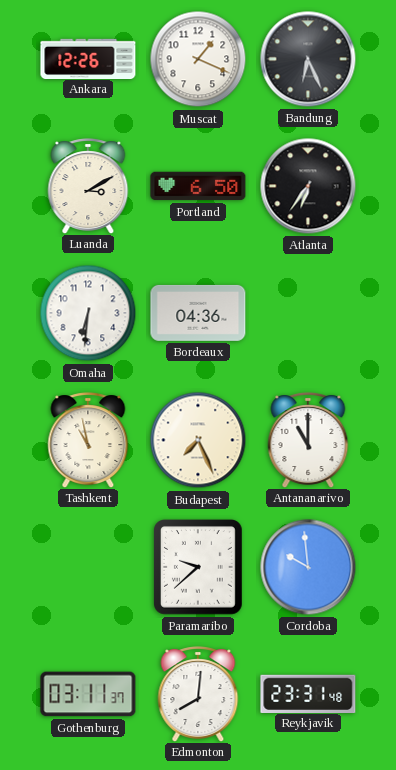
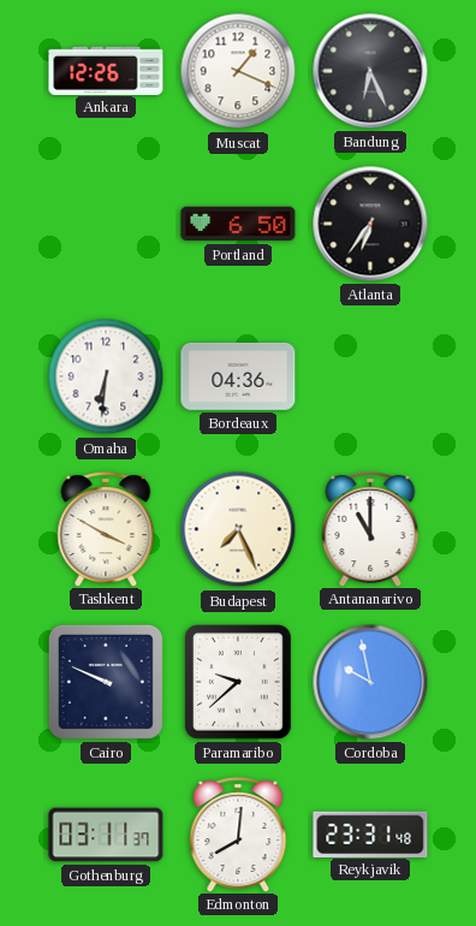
Luanda: 3:10 -> none (88, 186)
Tashkent: 10:58 -> 3:50 (106, 529)
Cairo: none -> 9:49 (106, 682)
Cordoba: 9:59 -> 9:58 (370, 682)
